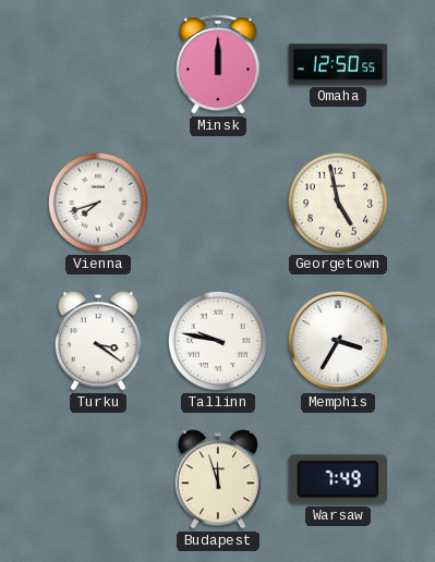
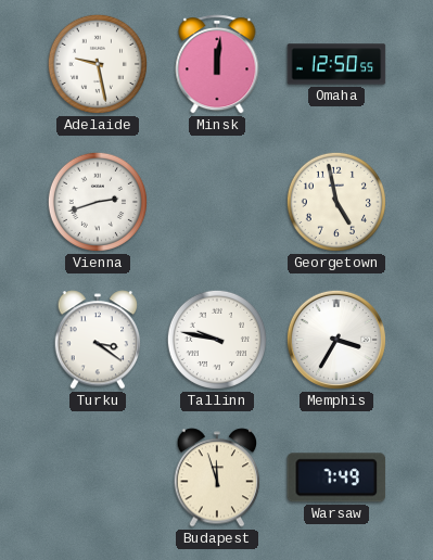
Adelaide: none -> 9:28 (98, 64)
Minsk: 12:00 -> 12:01 (217, 64)
Vienna: 7:42 -> 2:42 (98, 202)
